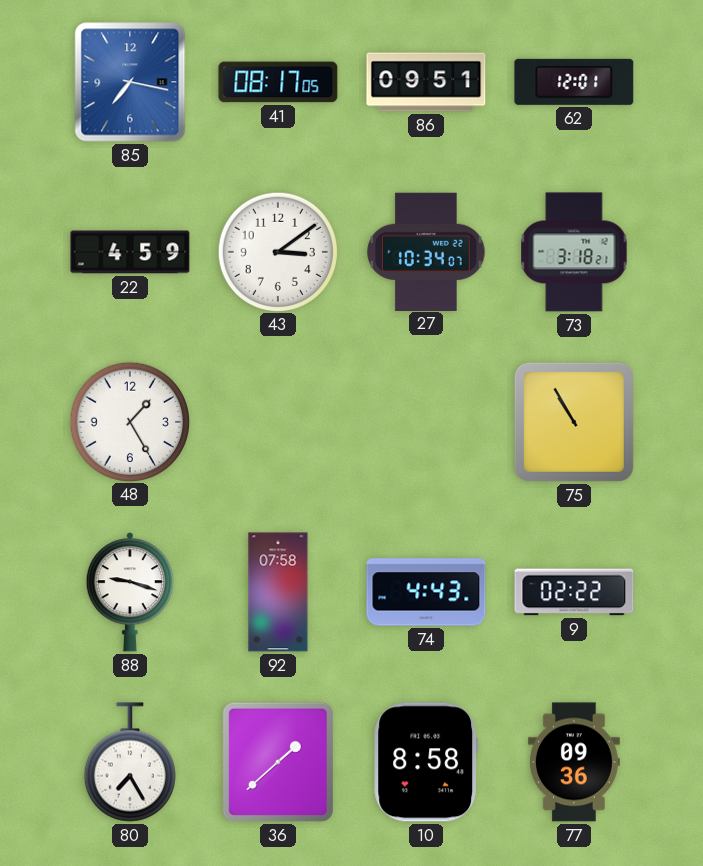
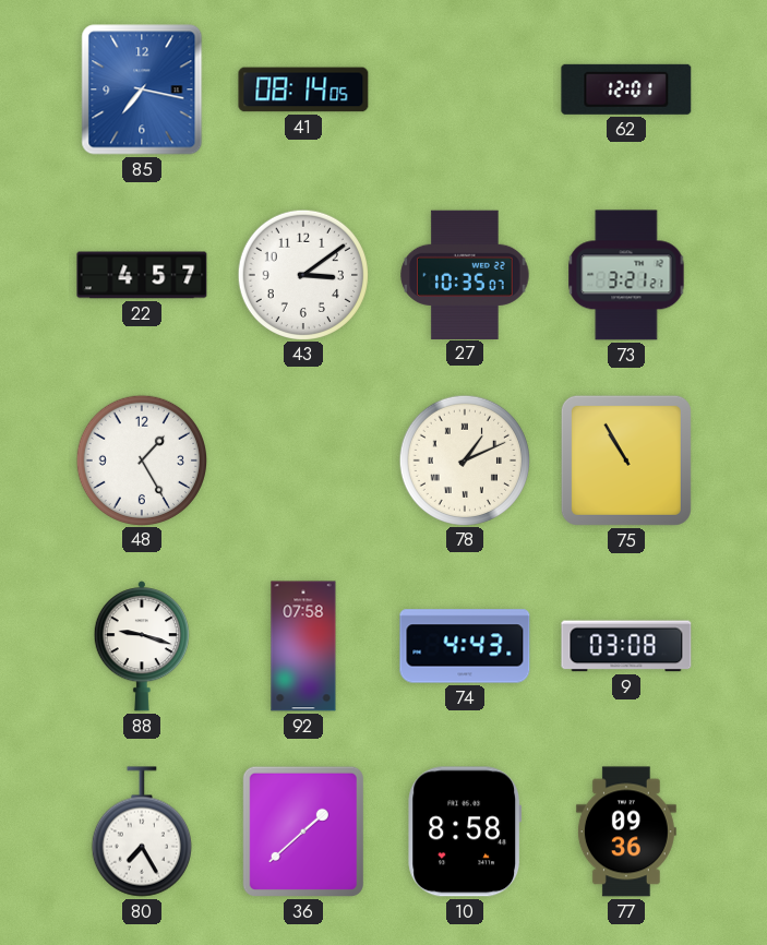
41: 08:17 -> 08:14 (303, 89)
86: 09:51 -> none (426, 82)
22: 4:59 -> 4:57 (142, 275)
27: 10:34 -> 10:35 (465, 274)
73: 3:18 -> 3:21 (626, 275)
78: none -> 1:11 (464, 459)
9: 02:22 -> 03:08 (626, 646)
